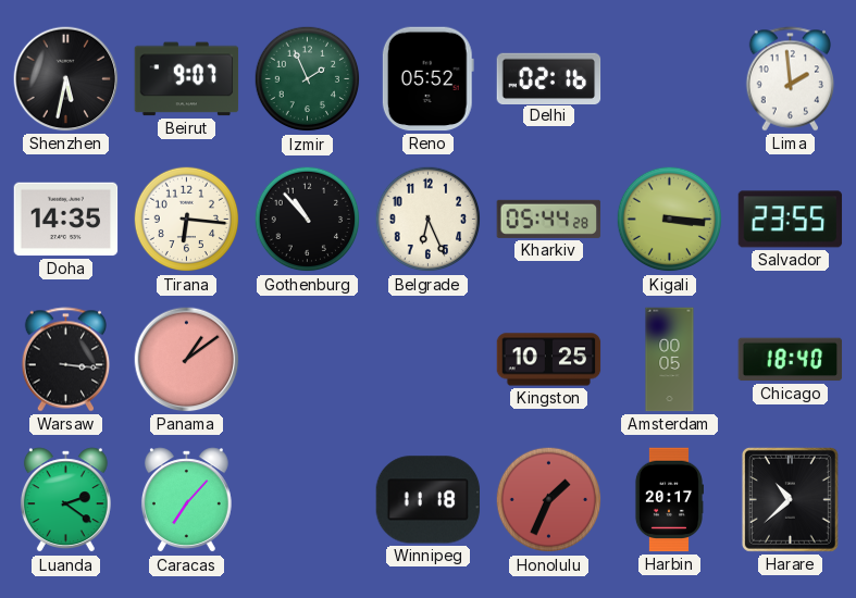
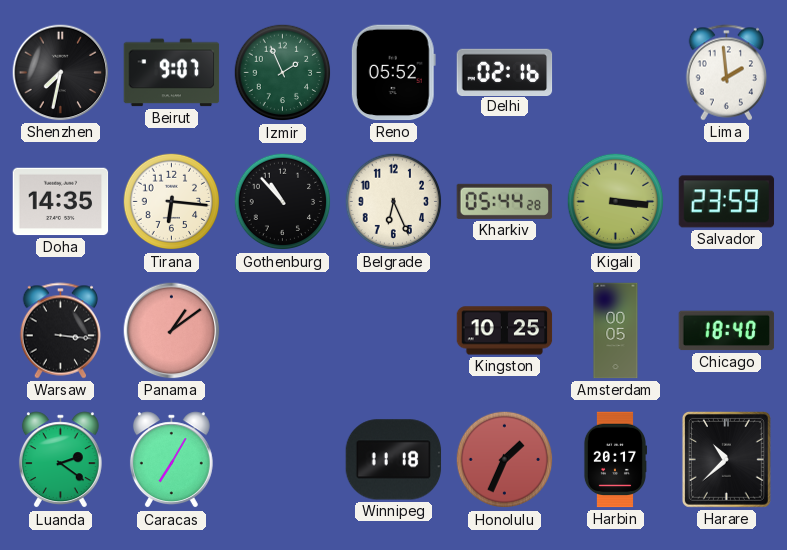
Shenzhen: 5:32 -> 7:32 (61, 73)
Salvador: 23:55 -> 23:59 (727, 202)
Caracas: 7:07 -> 7:05 (171, 460)
